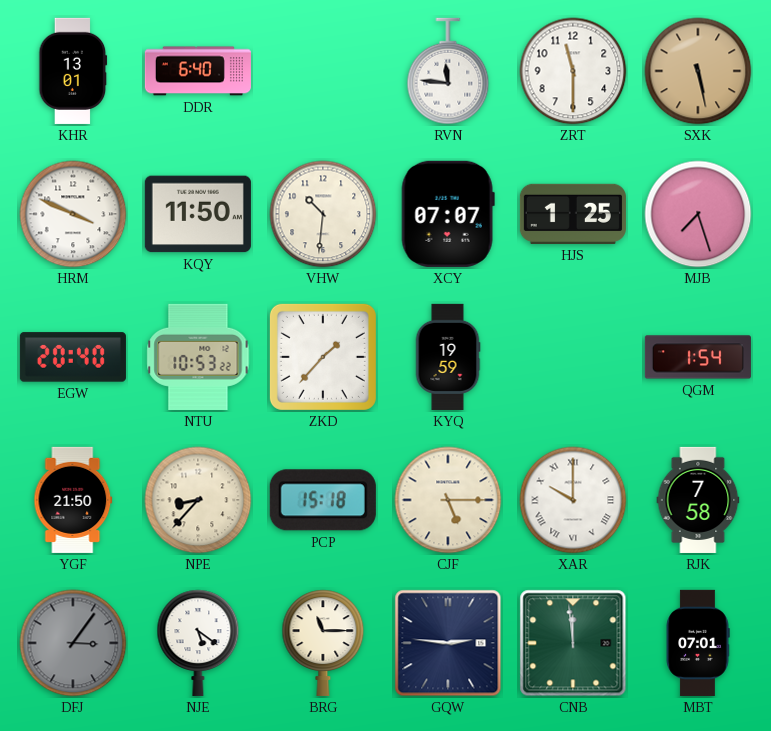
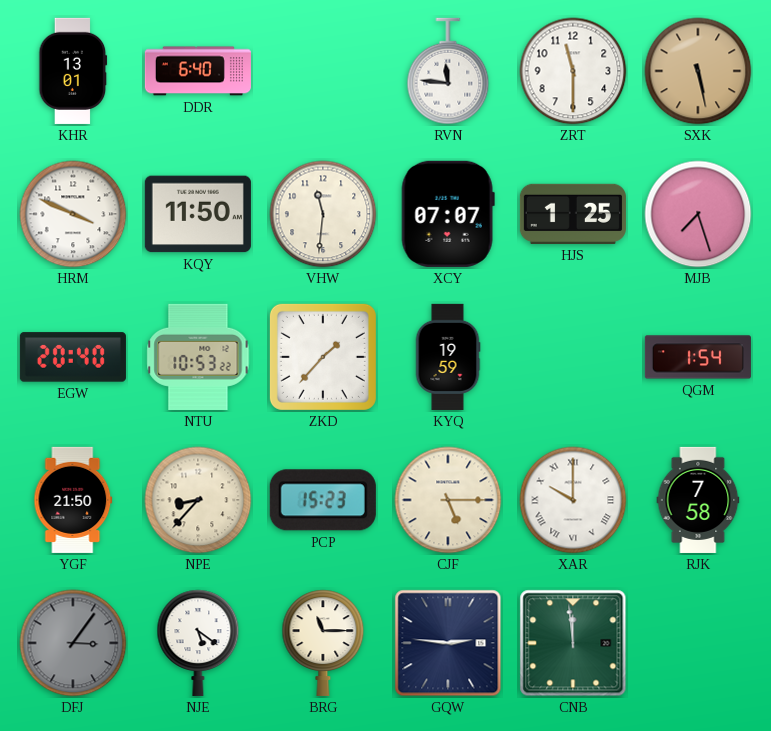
VHW: 10:31 -> 11:31 (323, 214)
PCP: 15:18 -> 15:23 (323, 500)
MBT: 07:01 -> none (698, 643)
